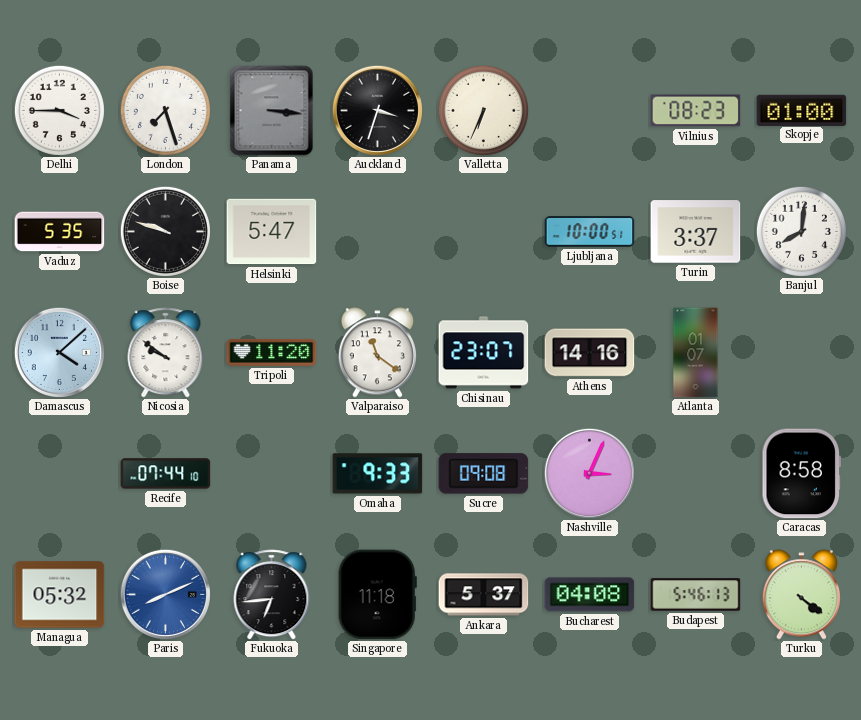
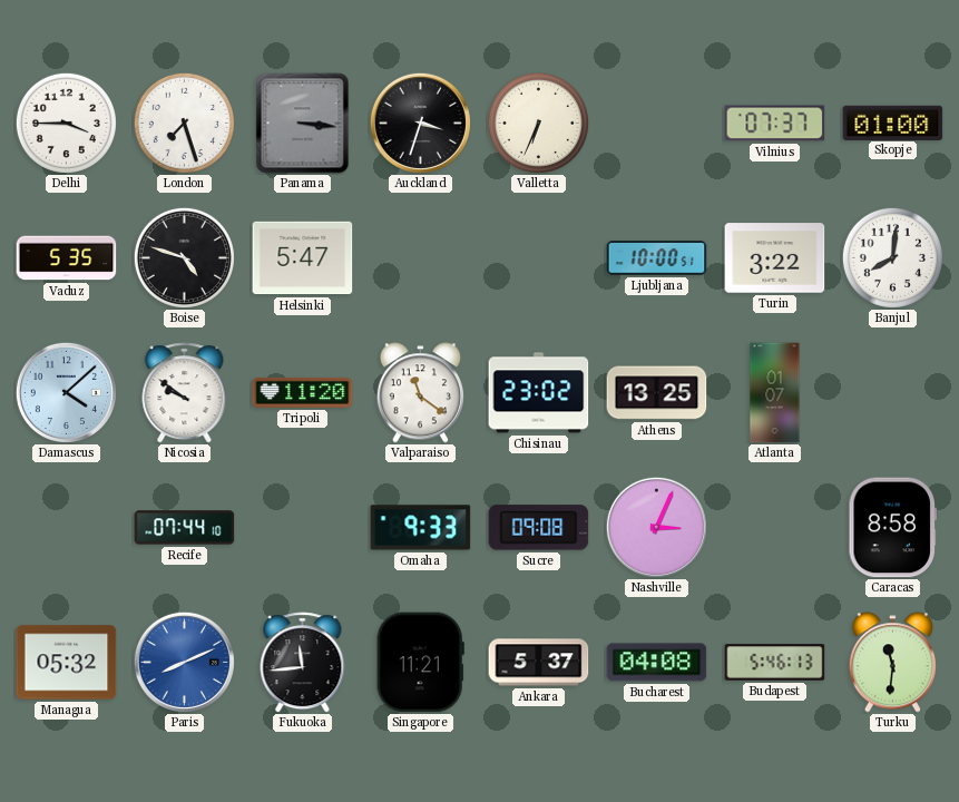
Vilnius: 08:23 -> 07:37 (775, 124)
Boise: 9:48 -> 4:48 (184, 257)
Turin: 3:37 -> 3:22 (775, 258)
Chisinau: 23:07 -> 23:02 (539, 393)
Athens: 14:16 -> 13:25 (657, 393)
Fukuoka: 6:44 -> 11:44 (303, 663)
Singapore: 11:18 -> 11:21 (420, 663)
Turku: 4:21 -> 11:31 (892, 663)
